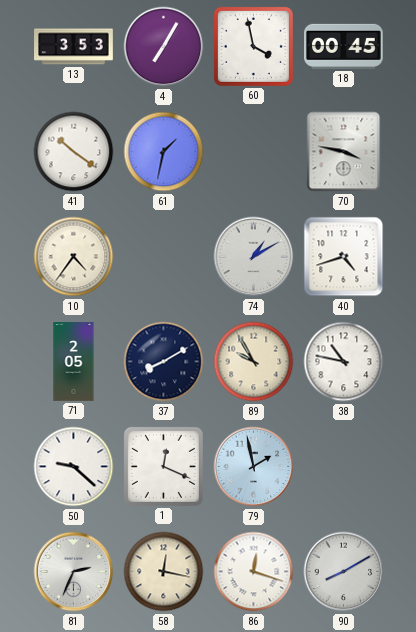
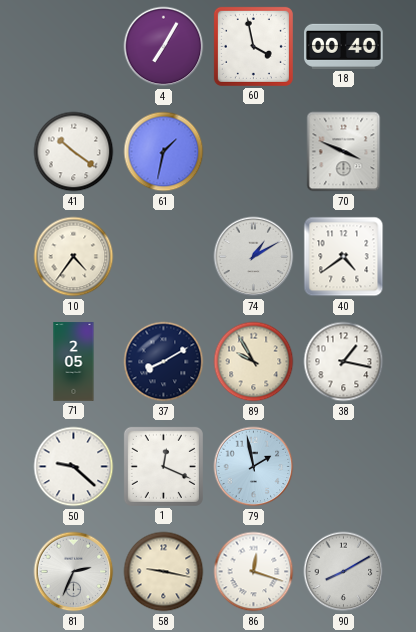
13: 3:53 -> none (74, 47)
18: 00:45 -> 00:40 (344, 46)
70: 3:47 -> 3:49 (344, 152)
40: 4:42 -> 4:39 (344, 257)
38: 10:47 -> 1:17 (344, 362)
58: 12:17 -> 9:17 (164, 572)
